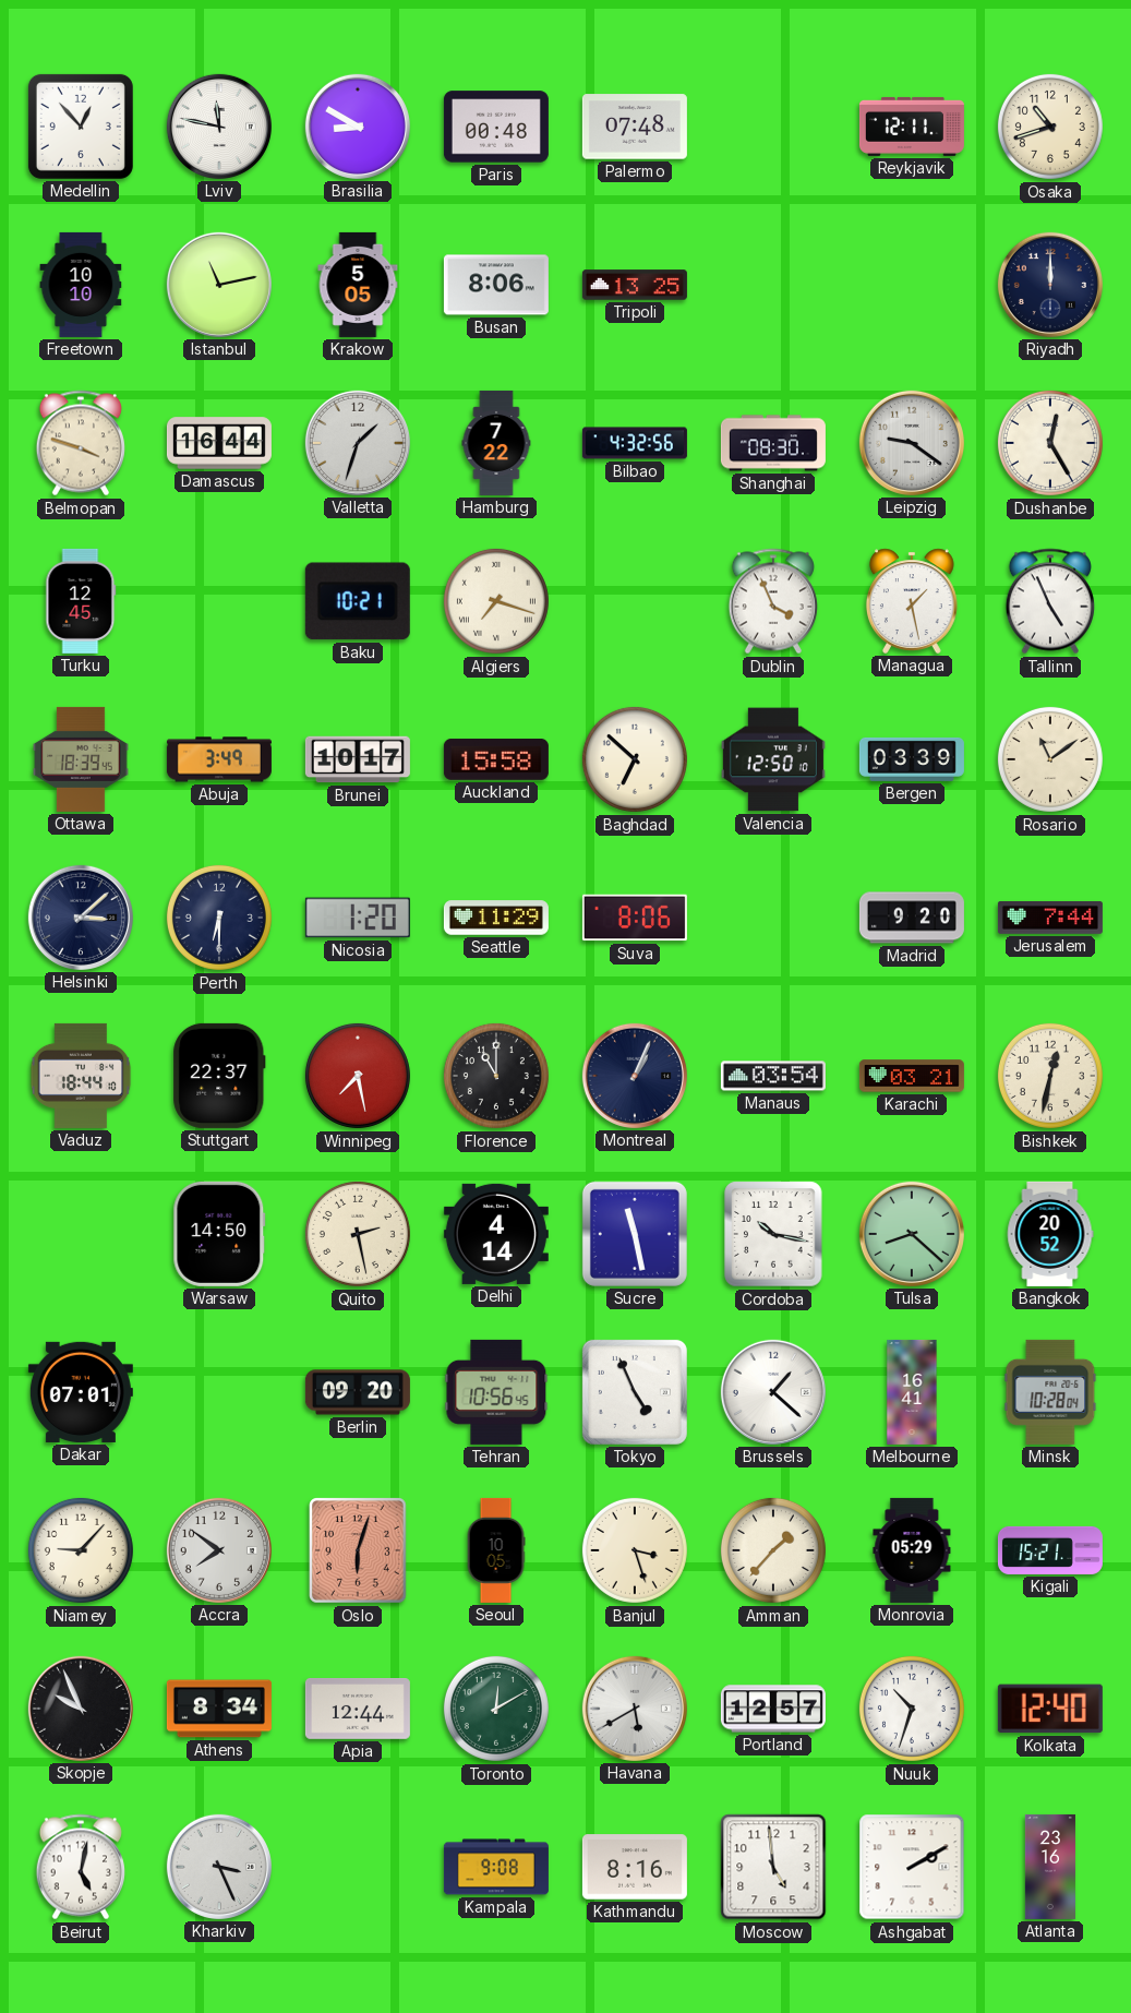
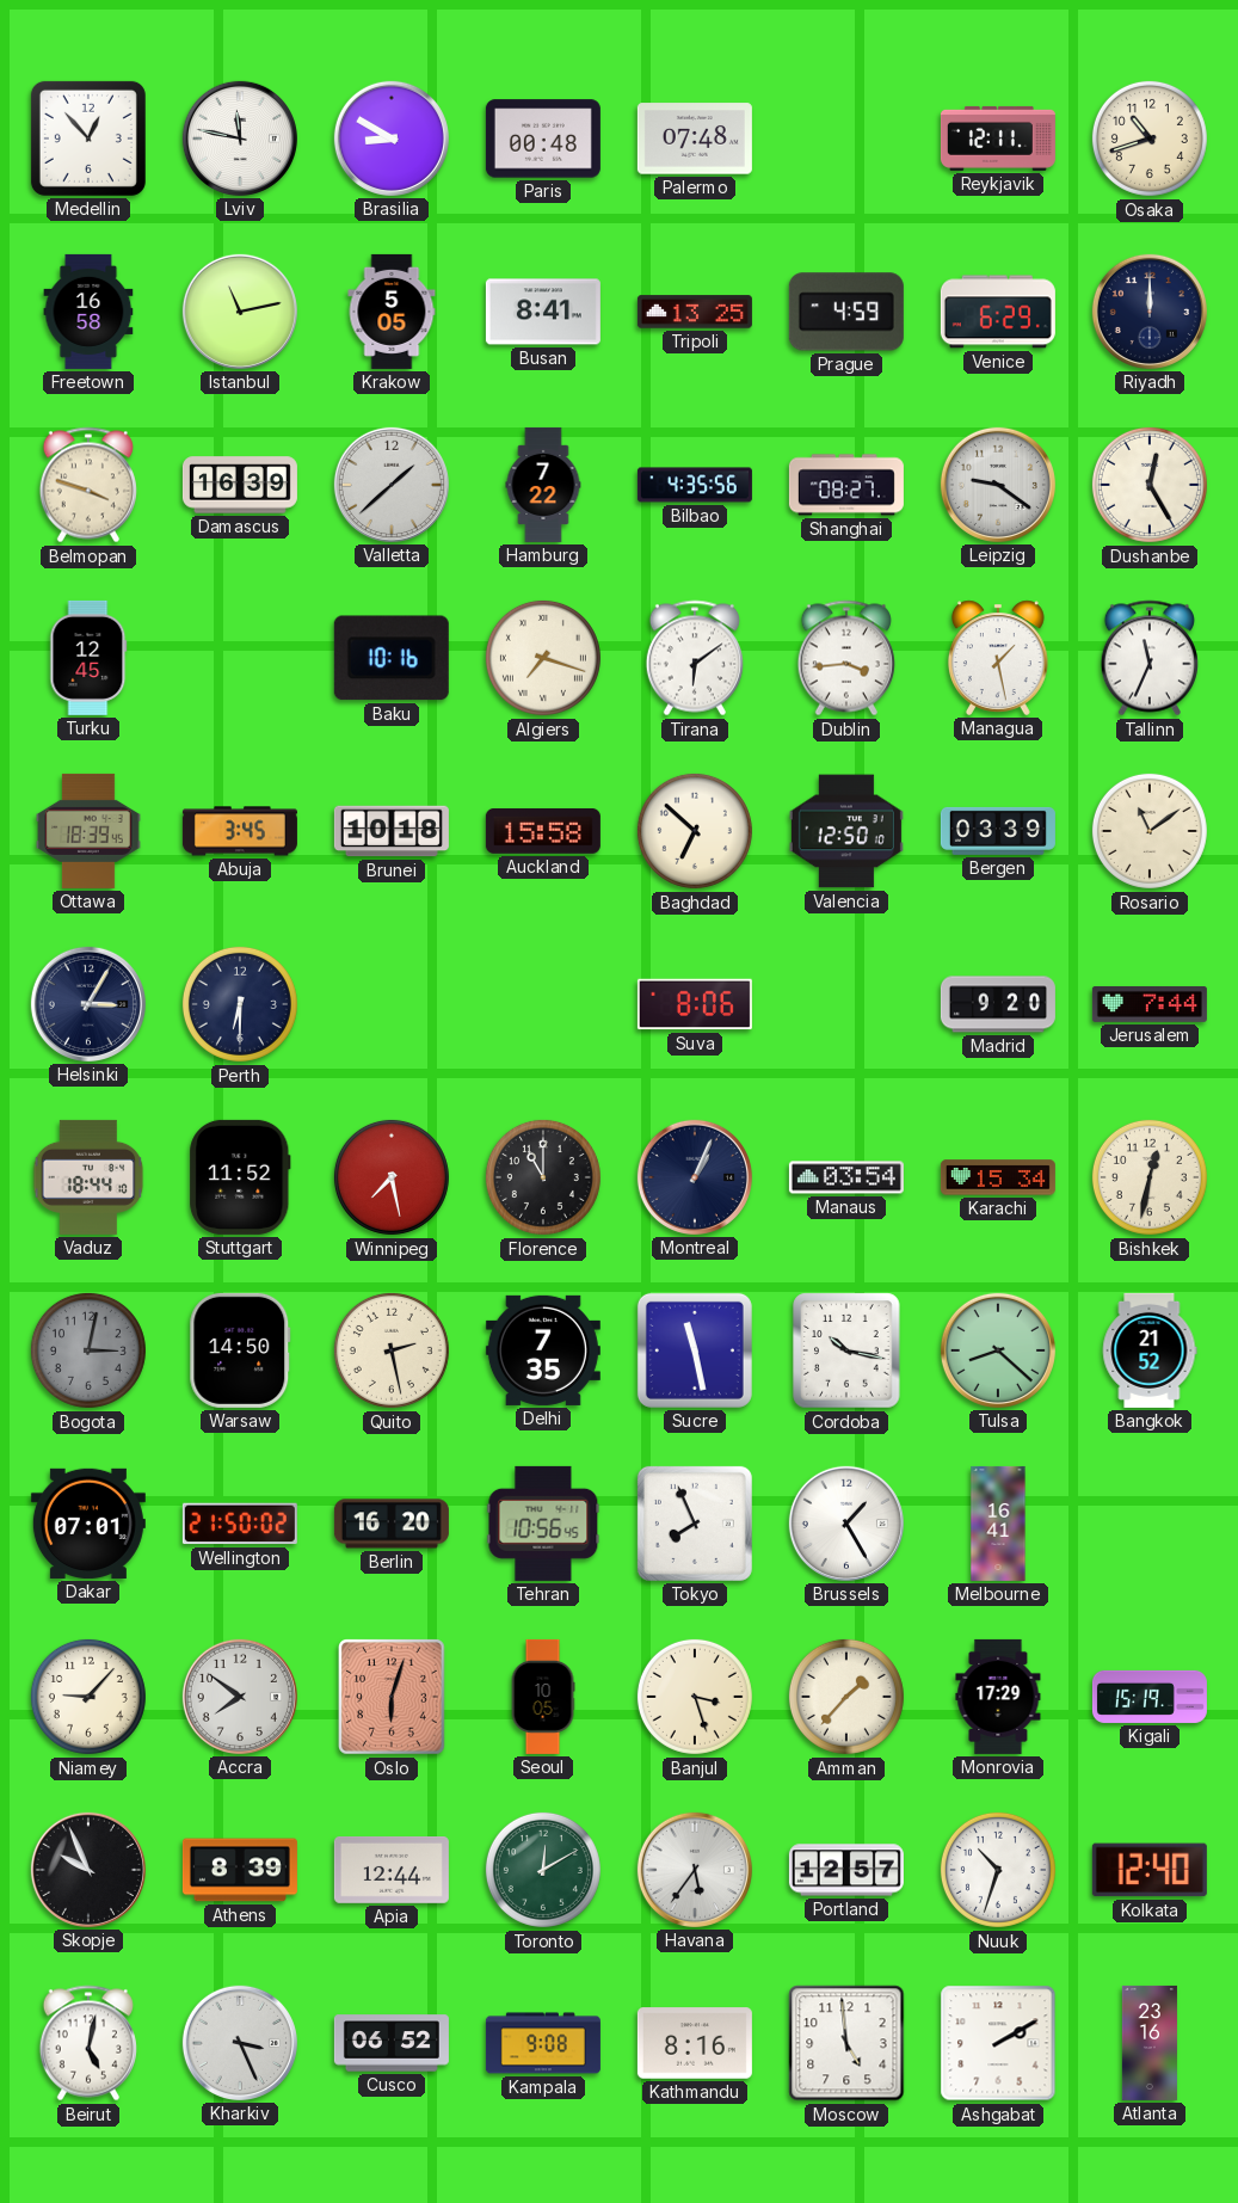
Freetown: 10:10 -> 16:58 (88, 312)
Busan: 8:06 -> 8:41 (543, 312)
Prague: none -> 4:59 (846, 312)
Venice: none -> 6:29 (998, 312)
Damascus: 16:44 -> 16:39 (240, 485)
Valletta: 1:33 -> 1:38 (392, 485)
Bilbao: 4:32 -> 4:35 (695, 485)
Shanghai: 08:30 -> 08:27 (846, 485)
Baku: 10:21 -> 10:16 (392, 658)
Tirana: none -> 6:09 (695, 658)
Dublin: 3:56 -> 3:44 (846, 658)
Tallinn: 4:56 -> 11:34 (1150, 658)
Abuja: 3:49 -> 3:45 (240, 831)
Brunei: 10:17 -> 10:18 (392, 831)
Helsinki: 3:08 -> 3:05 (88, 1004)
Nicosia: 1:20 -> none (358, 918)
Seattle: 11:29 -> none (496, 918)
Stuttgart: 22:37 -> 11:52 (240, 1177)
Karachi: 03:21 -> 15:34 (998, 1177)
Bogota: none -> 3:02 (88, 1350)
Delhi: 4:14 -> 7:35 (543, 1350)
Bangkok: 20:52 -> 21:52 (1150, 1350)
Wellington: none -> 21:50 (240, 1524)
Berlin: 09:20 -> 16:20 (392, 1524)
Tokyo: 4:56 -> 7:56 (695, 1524)
Brussels: 1:22 -> 1:25 (846, 1524)
Minsk: 10:28 -> none (1050, 1392)
Monrovia: 05:29 -> 17:29 (998, 1697)
Kigali: 15:21 -> 15:19 (1150, 1697)
Athens: 8:34 -> 8:39 (240, 1870)
Havana: 5:40 -> 5:36 (695, 1870)
Cusco: none -> 06:52 (392, 2043)
